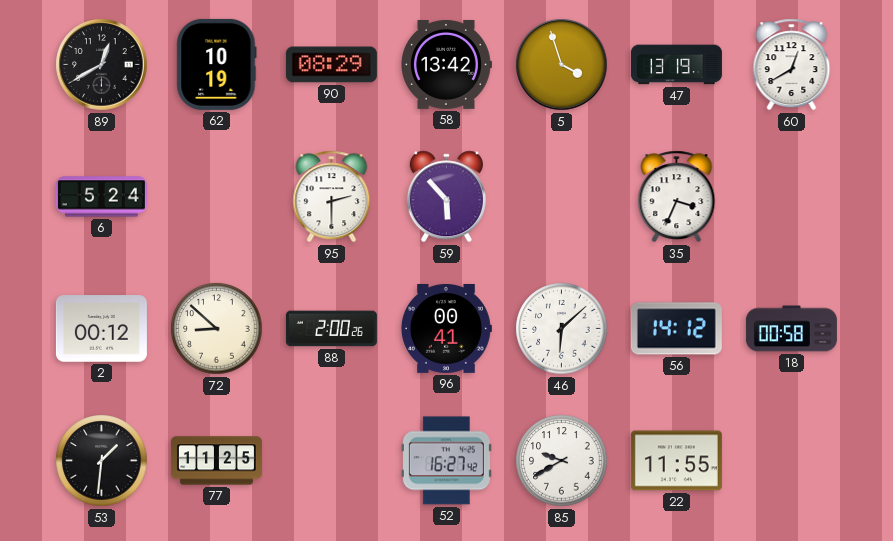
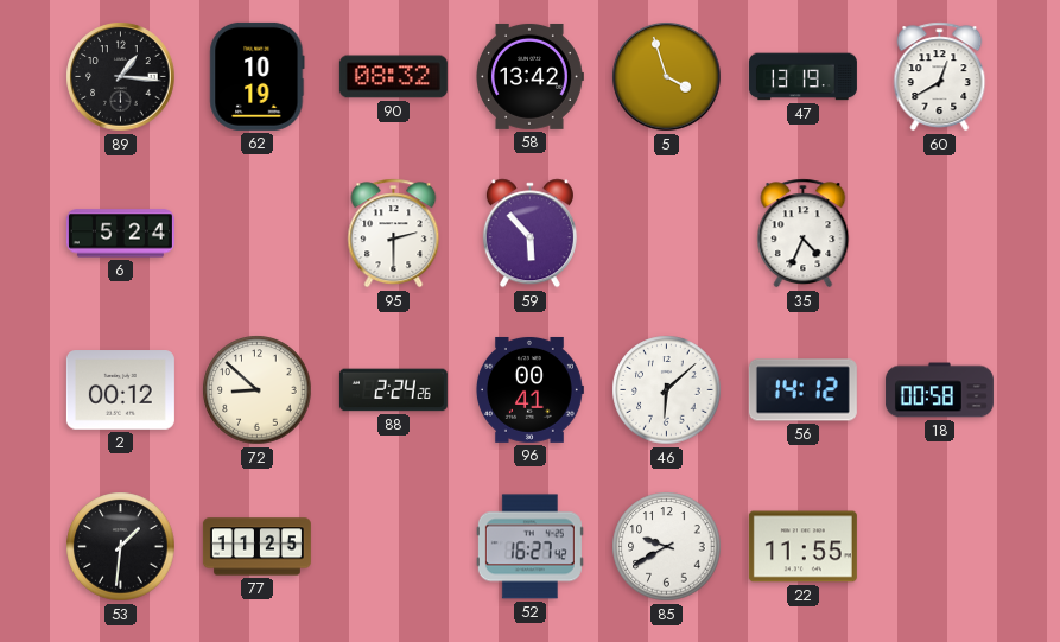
89: 12:40 -> 1:16 (121, 77)
90: 08:29 -> 08:32 (393, 77)
35: 3:34 -> 4:34 (804, 234)
88: 2:00 -> 2:24 (393, 390)
